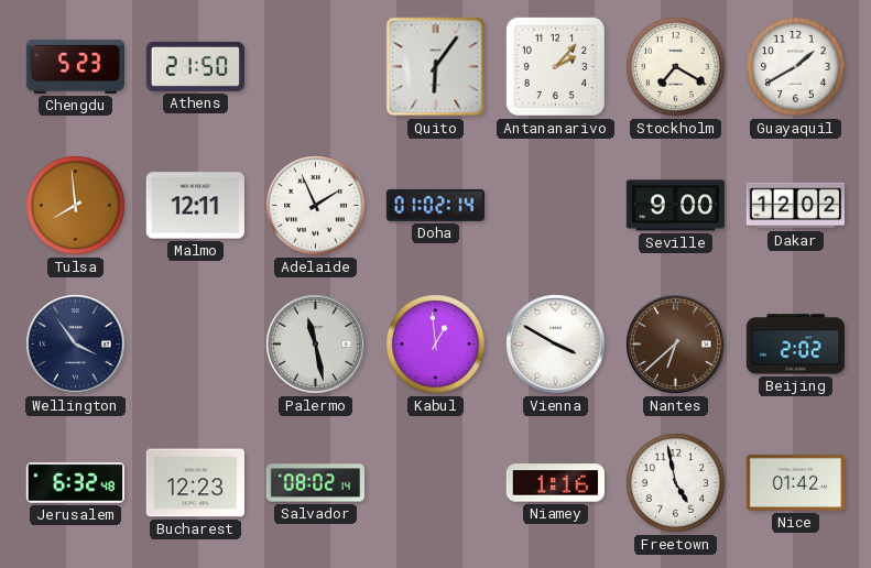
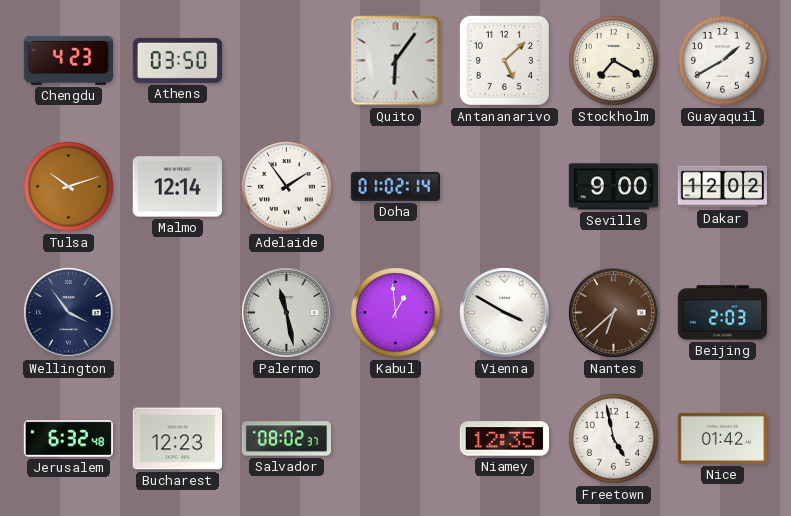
Chengdu: 5:23 -> 4:23 (68, 60)
Athens: 21:50 -> 03:50 (177, 60)
Antananarivo: 2:07 -> 5:08 (504, 60)
Tulsa: 7:59 -> 10:12 (69, 187)
Malmo: 12:11 -> 12:14 (177, 187)
Adelaide: 1:56 -> 1:54 (287, 187)
Beijing: 2:02 -> 2:03 (722, 313)
Salvador: 08:02:14 -> 08:02:37 (287, 439)
Niamey: 1:16 -> 12:35 (504, 439)
